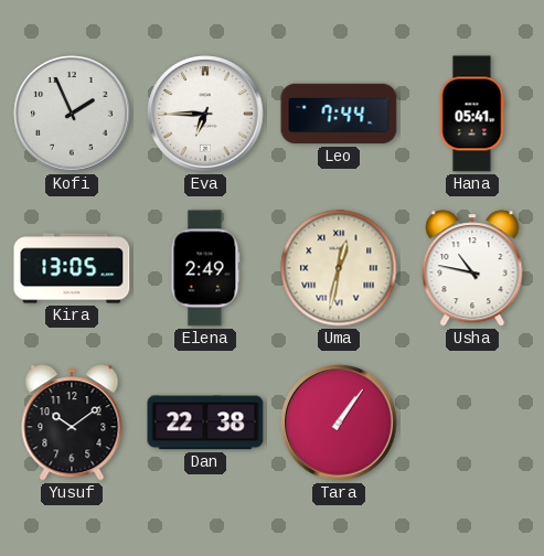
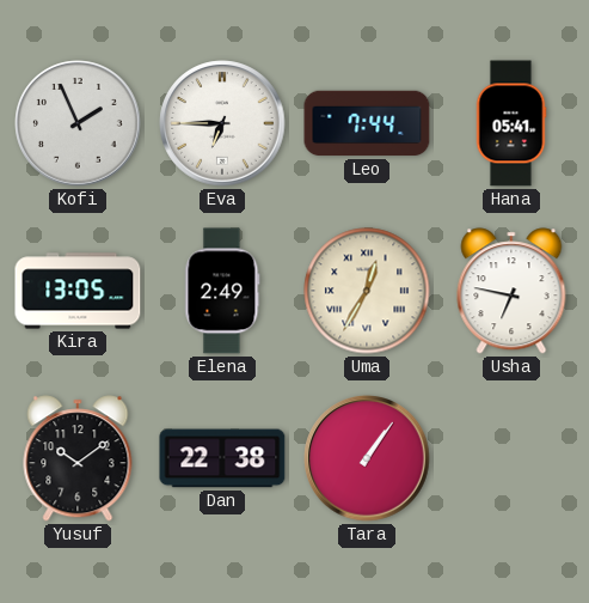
Uma: 12:32 -> 12:35 (367, 291)
Usha: 10:47 -> 6:47 (511, 291)
